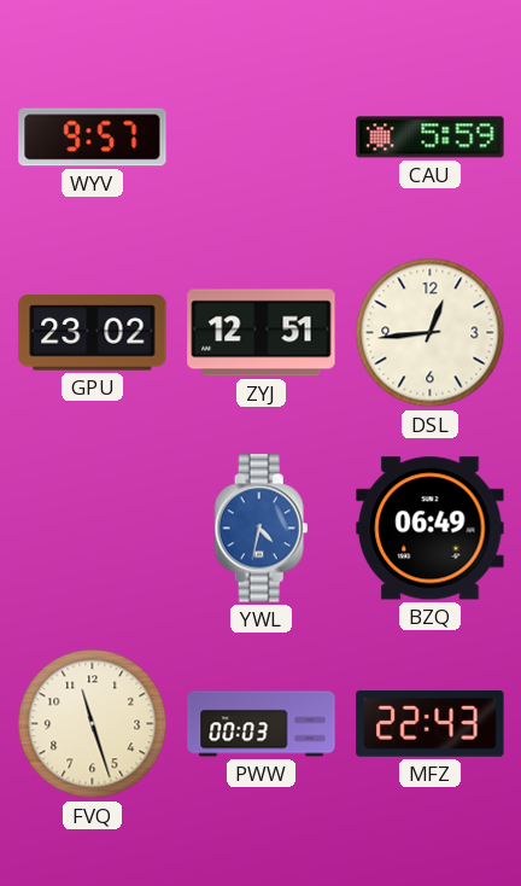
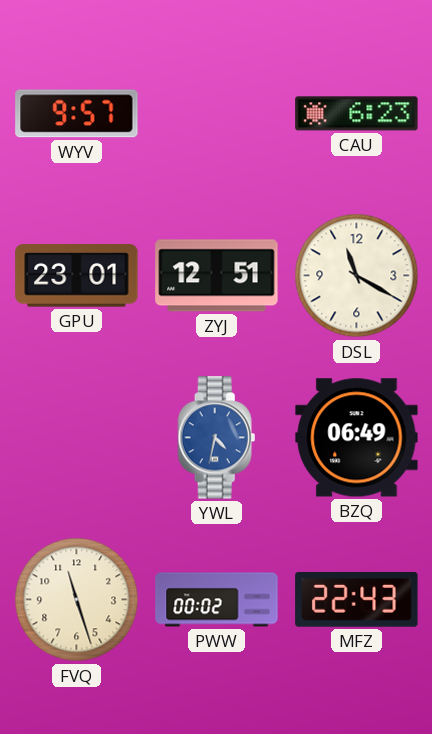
CAU: 5:59 -> 6:23 (357, 114)
GPU: 23:02 -> 23:01 (77, 276)
DSL: 12:44 -> 11:20 (357, 276)
PWW: 00:03 -> 00:02 (217, 600)
